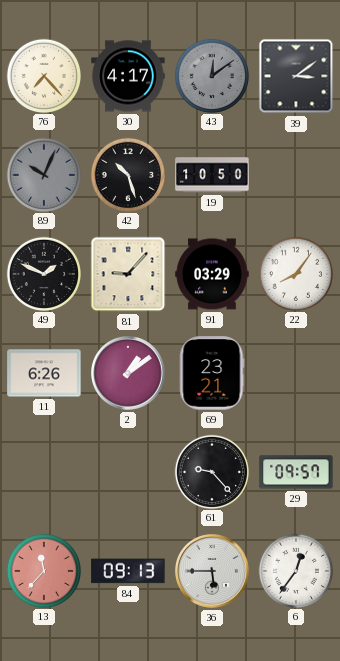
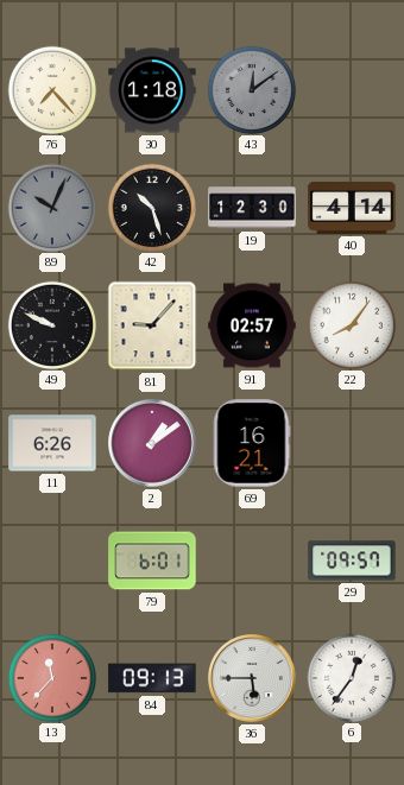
30: 4:17 -> 1:18 (152, 90)
39: 3:09 -> none (296, 76)
19: 10:50 -> 12:30 (252, 208)
40: none -> 4:14 (352, 208)
49: 1:49 -> 9:49 (51, 324)
91: 03:29 -> 02:57 (252, 325)
69: 23:21 -> 16:21 (252, 443)
79: none -> 6:01 (152, 561)
61: 9:23 -> none (211, 471)
